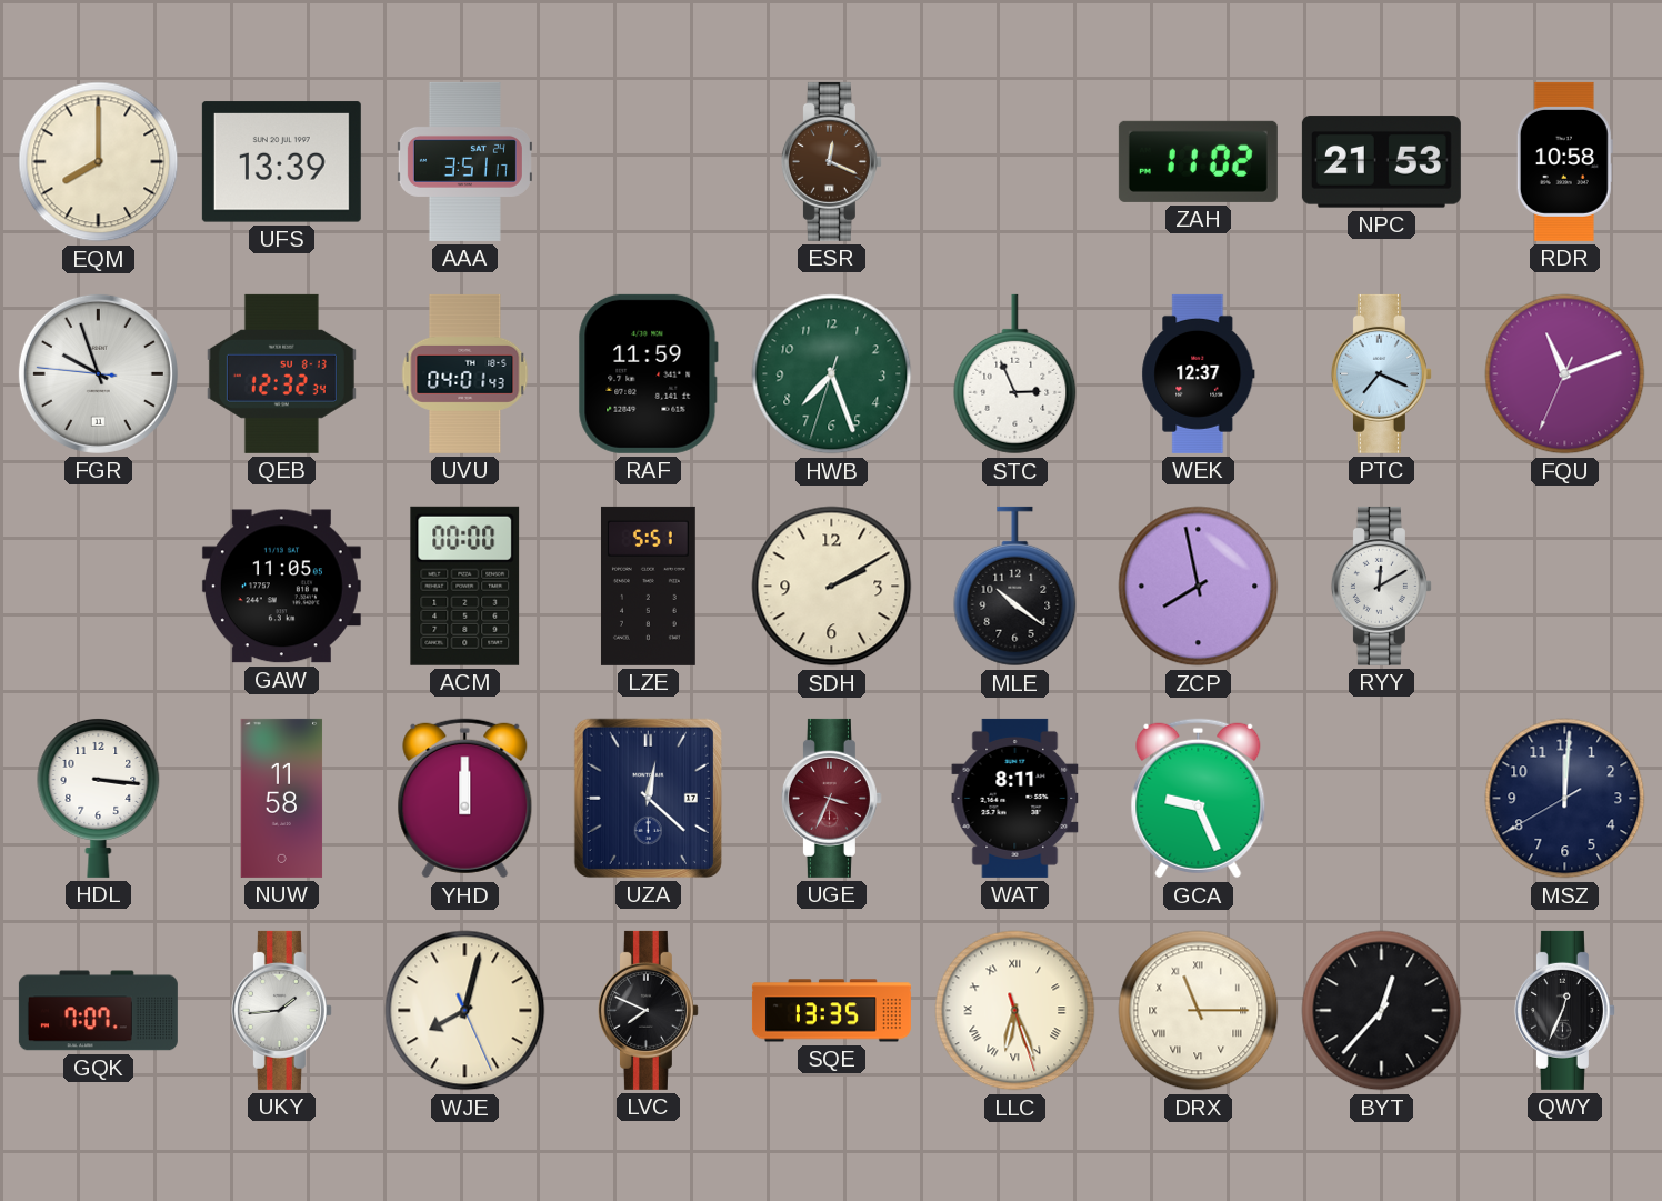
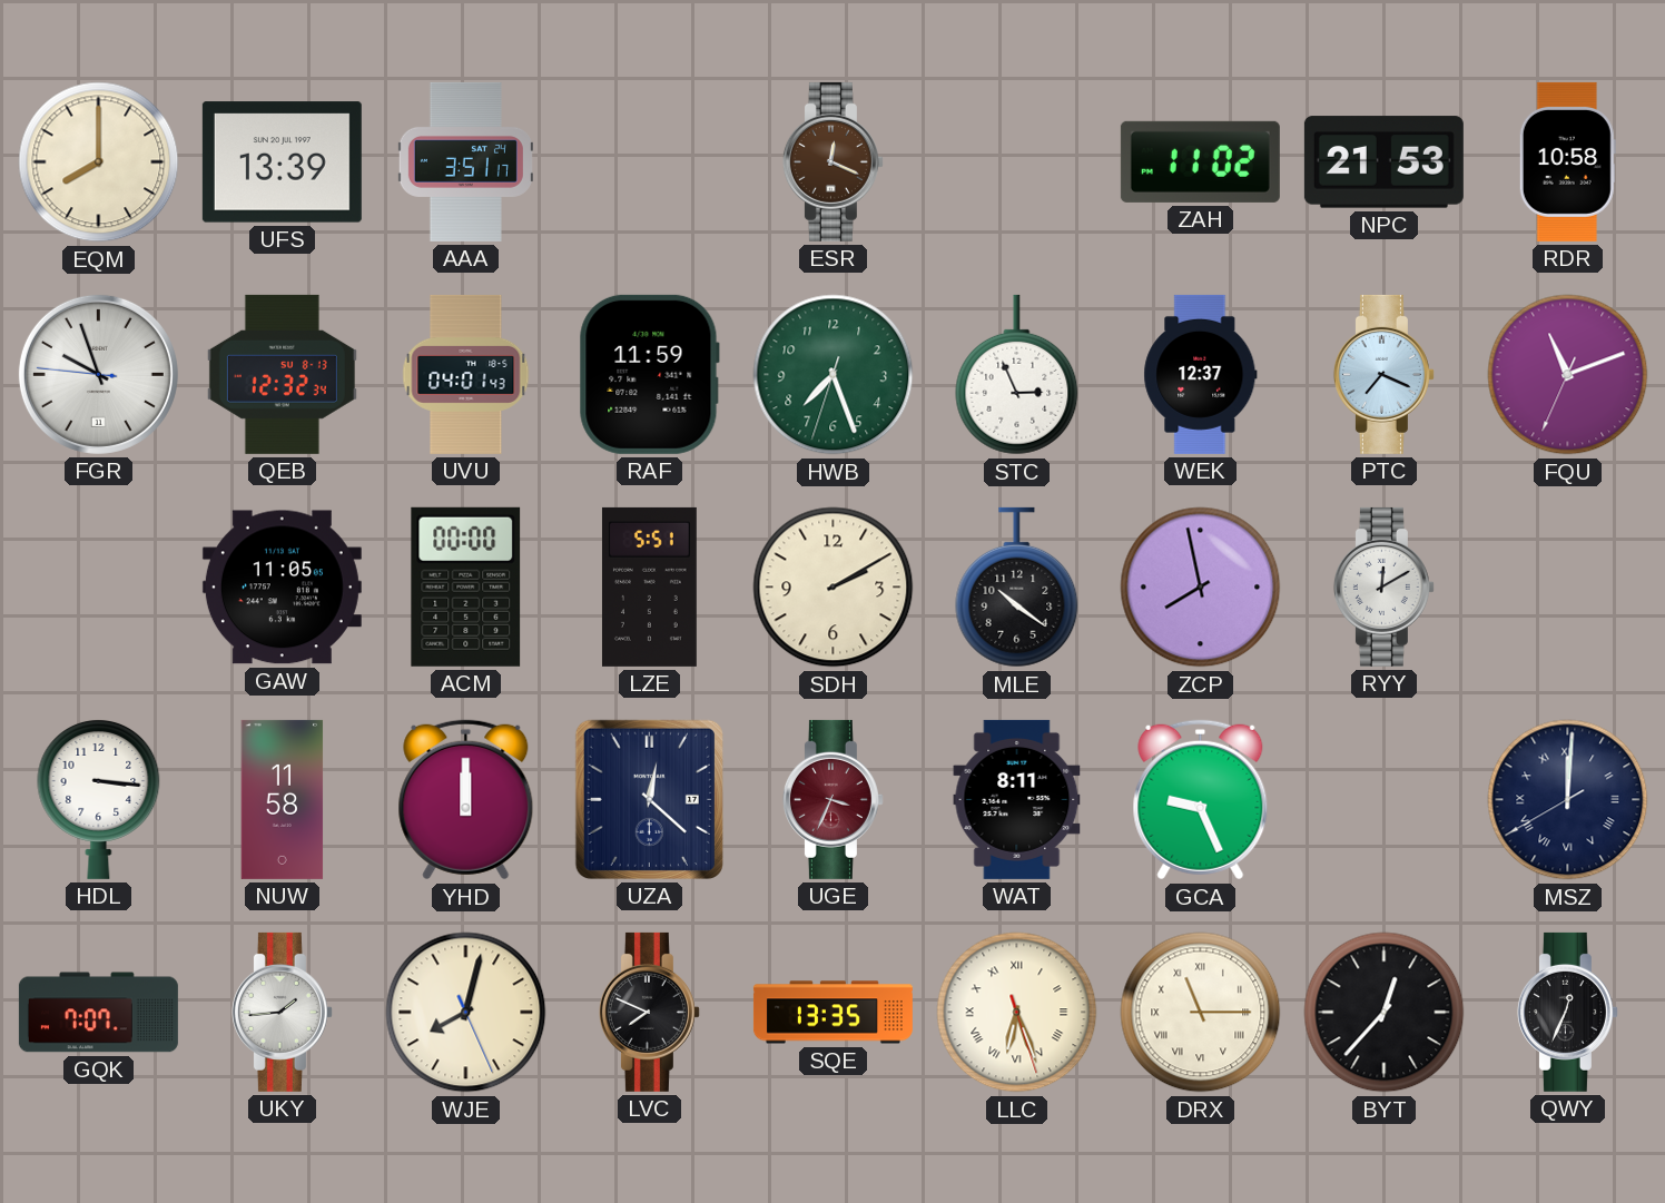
MSZ numerals: Arabic -> Roman (1568, 800)
